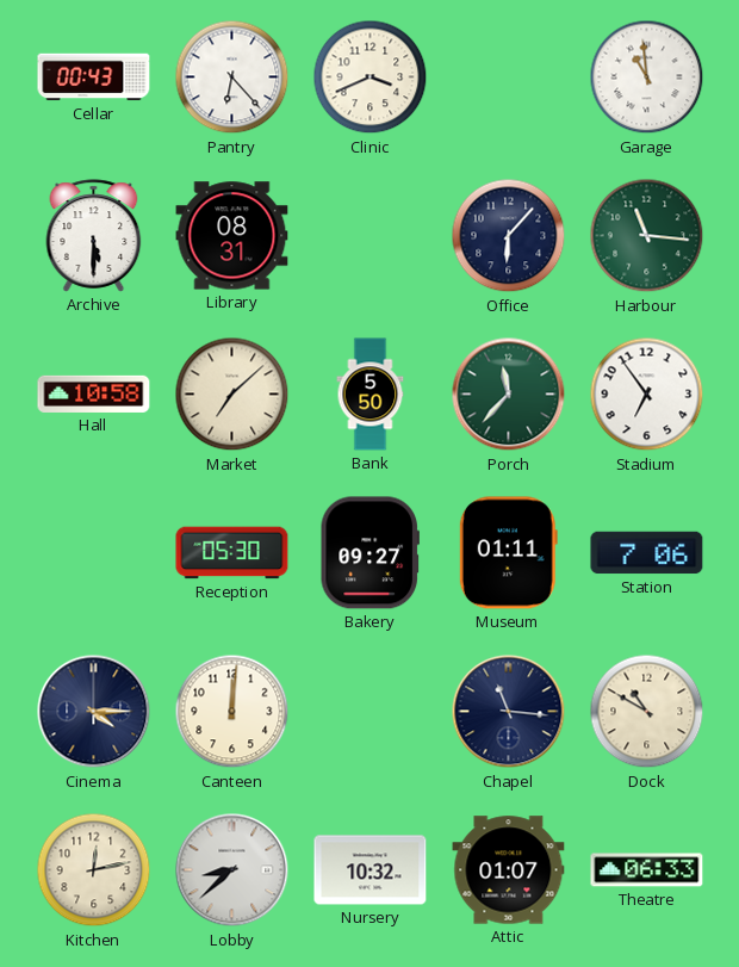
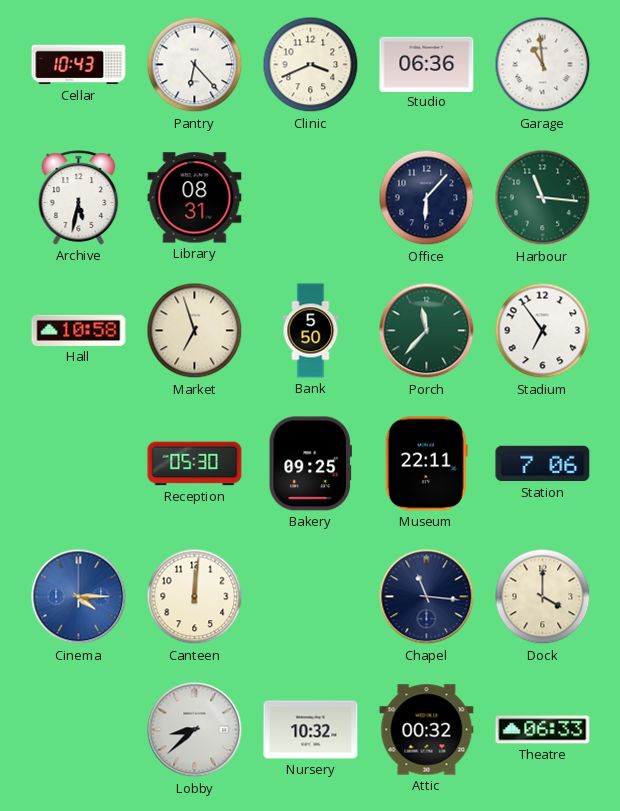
Cellar: 00:43 -> 10:43 (79, 65)
Studio: none -> 06:36 (427, 64)
Archive: 5:30 -> 5:32 (79, 198)
Market: 7:08 -> 6:57 (195, 331)
Bakery: 09:27 -> 09:25 (310, 464)
Museum: 01:11 -> 22:11 (426, 464)
Cinema dial: navy -> blue (79, 597)
Dock: 10:50 -> 4:00 (543, 597)
Kitchen: 12:13 -> none (94, 870)
Attic: 01:07 -> 00:32 (427, 730)
